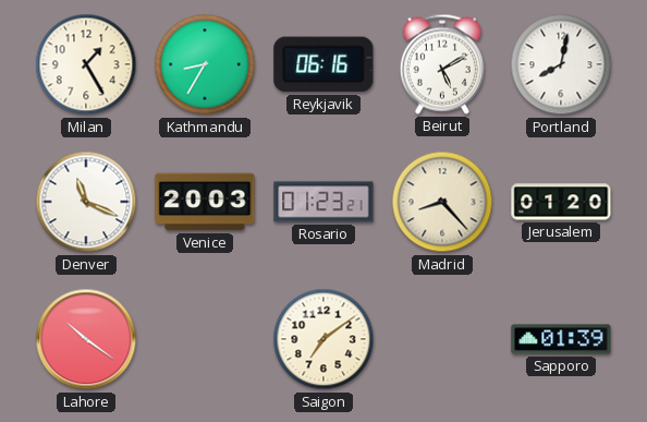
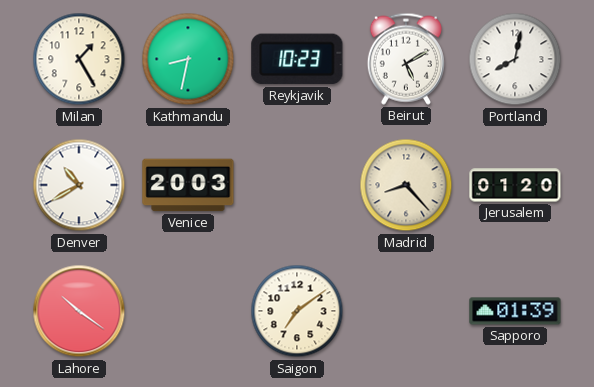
Kathmandu: 8:35 -> 8:32 (188, 59)
Reykjavik: 06:16 -> 10:23 (297, 59)
Denver: 11:19 -> 10:40 (79, 185)
Rosario: 01:23 -> none (323, 202)
